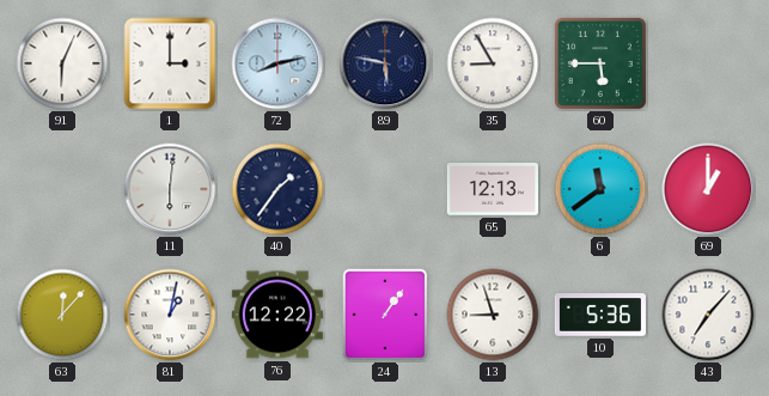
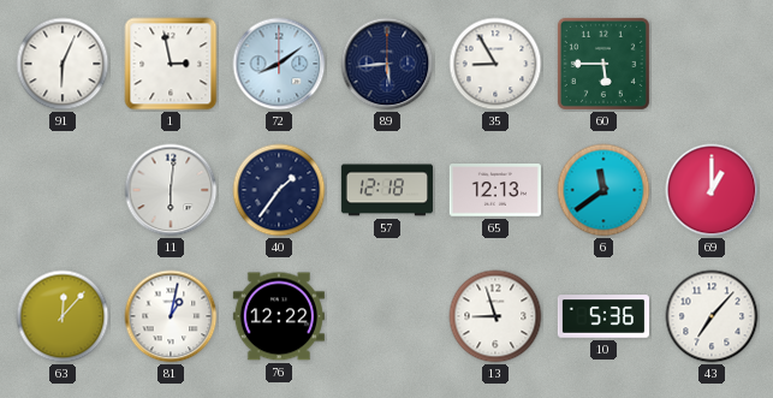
1: 3:00 -> 2:58 (171, 64)
72: 8:13 -> 8:09 (279, 64)
89: 5:47 -> 5:44 (387, 64)
57: none -> 12:18 (386, 190)
24: 1:06 -> none (385, 315)
